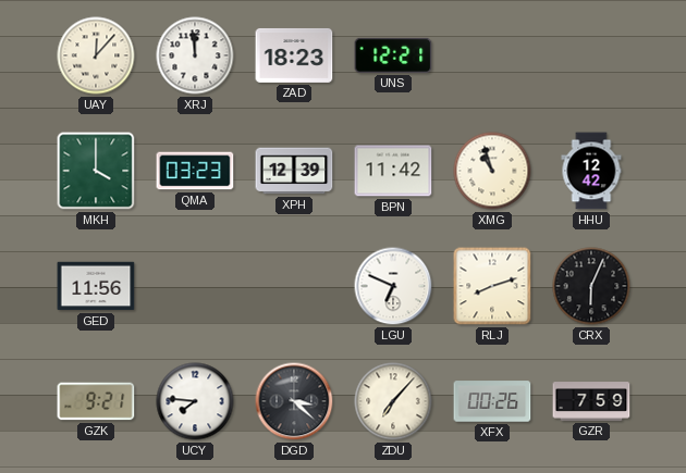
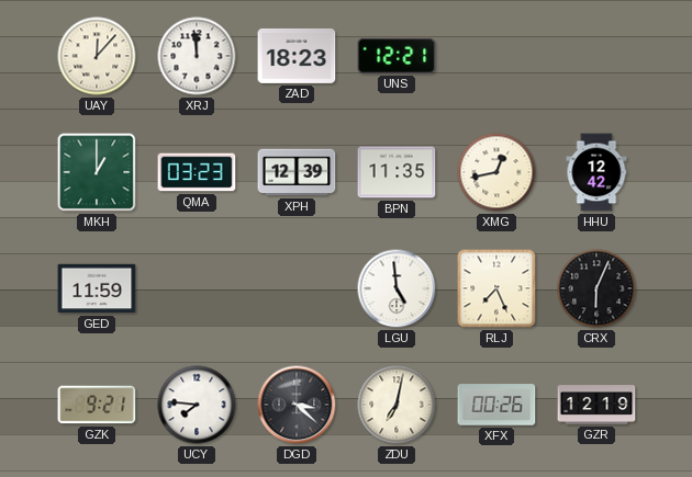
MKH: 4:00 -> 1:00 (97, 172)
BPN: 11:42 -> 11:35 (397, 172)
XMG: 10:57 -> 12:43 (496, 172)
GED: 11:56 -> 11:59 (97, 288)
LGU: 6:49 -> 4:59 (397, 288)
RLJ: 8:12 -> 7:26 (496, 288)
ZDU: 7:07 -> 7:02 (397, 405)
GZR: 7:59 -> 12:19 (596, 405)
